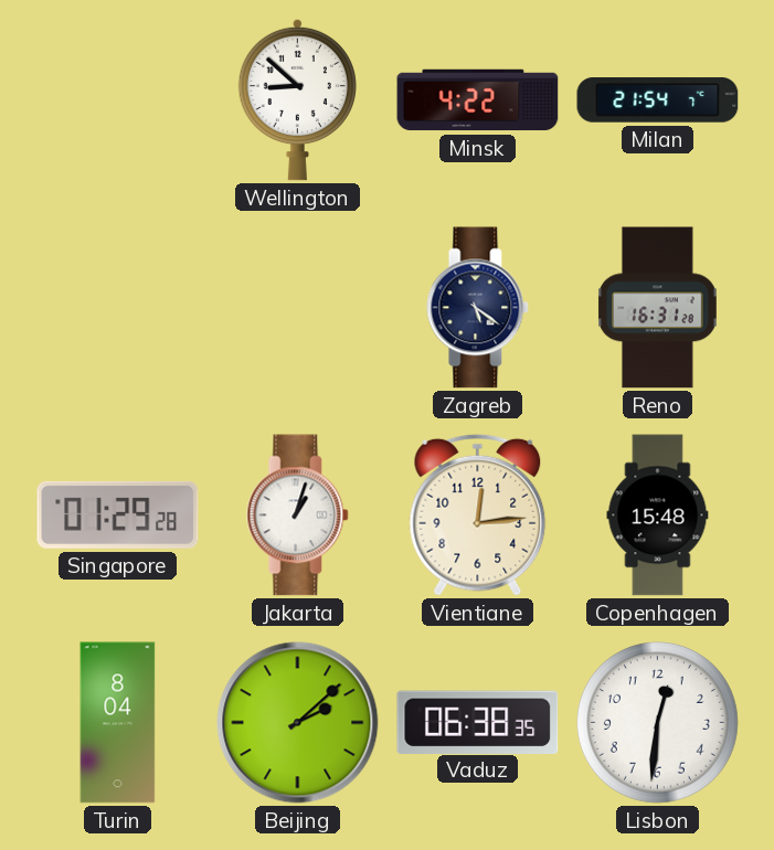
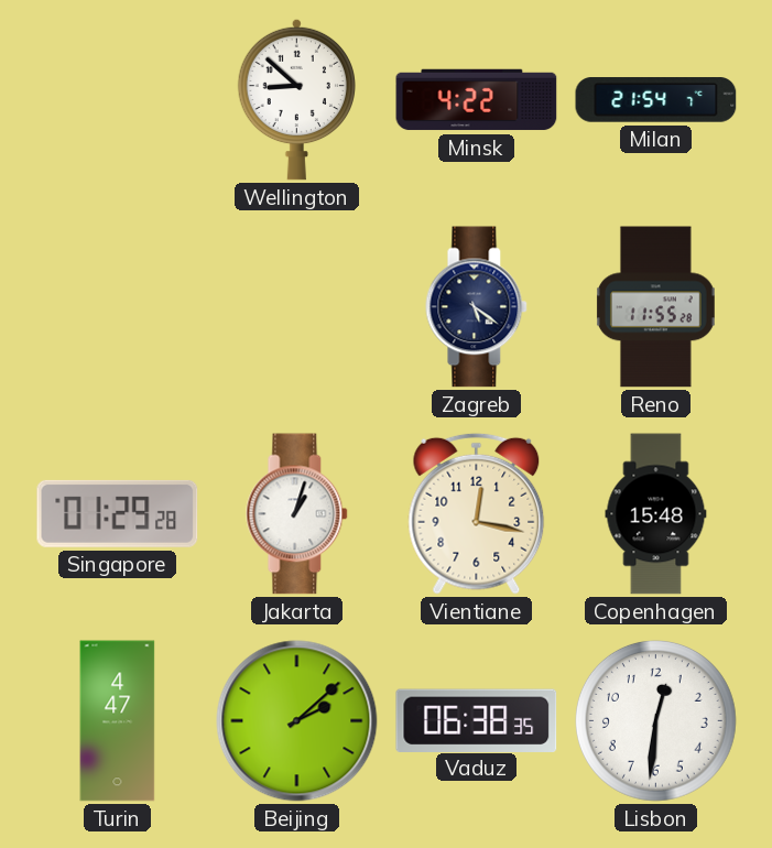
Reno: 16:31 -> 11:55 (655, 307)
Vientiane: 12:14 -> 12:17 (477, 513)
Turin: 8:04 -> 4:47 (118, 721)
